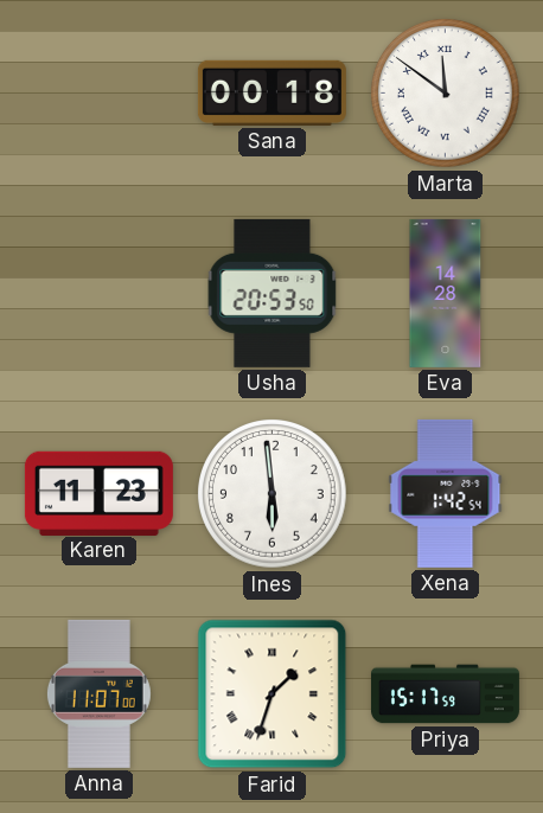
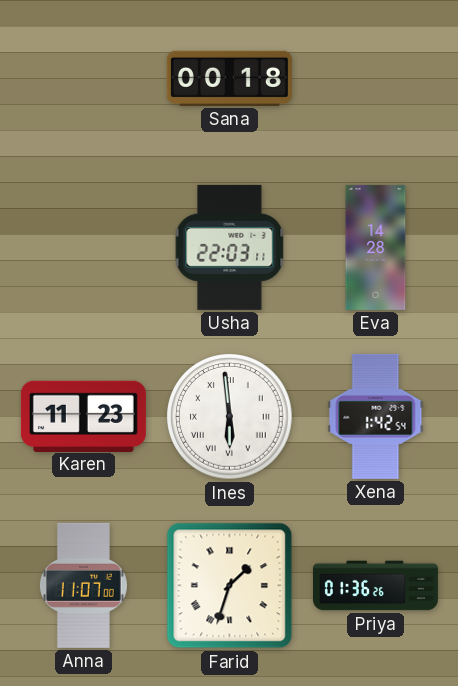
Marta: 11:51 -> none (446, 94)
Usha: 20:53 -> 22:03 (230, 247)
Ines numerals: Arabic -> Roman (230, 417)
Priya: 15:17 -> 01:36 (375, 586)
